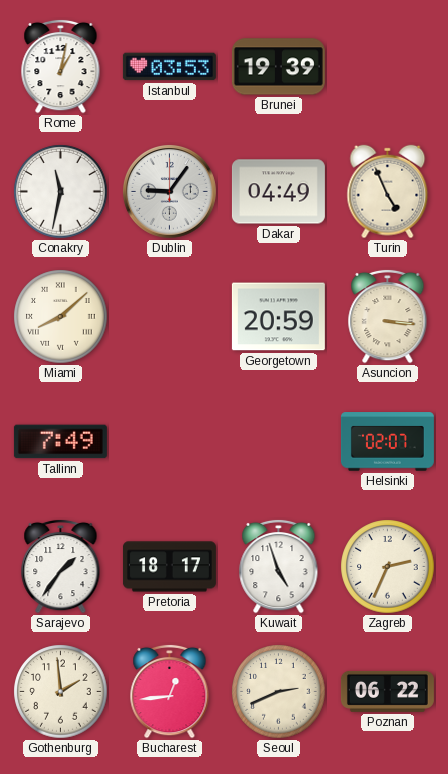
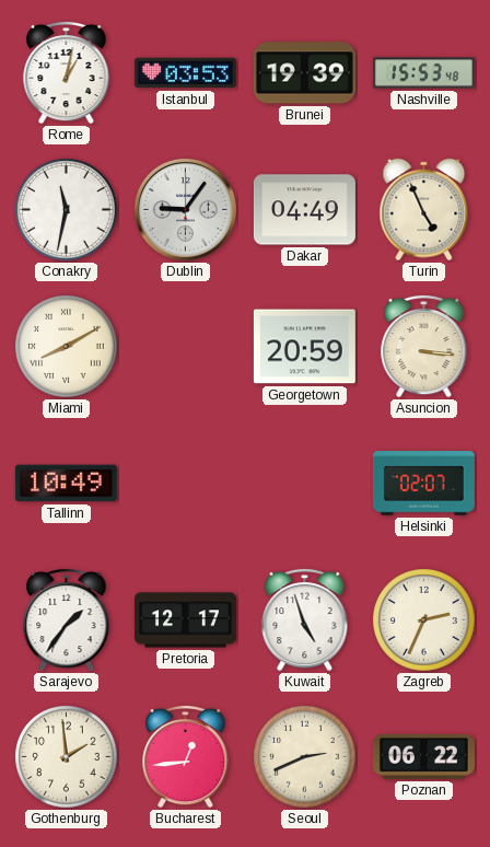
Nashville: none -> 15:53 (423, 73)
Miami: 8:08 -> 8:10 (67, 347)
Tallinn: 7:49 -> 10:49 (66, 484)
Pretoria: 18:17 -> 12:17 (185, 620)
